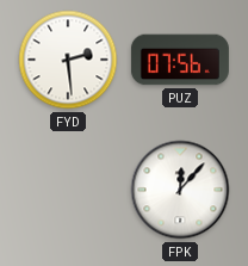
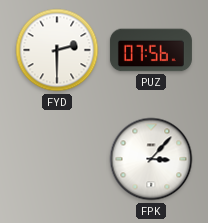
FYD: 2:29 -> 2:30 (57, 50)
FPK: 12:07 -> 3:07 (151, 159)
